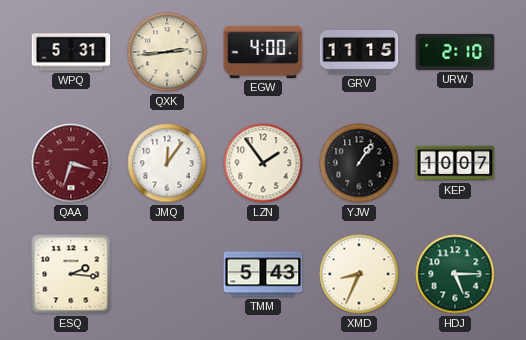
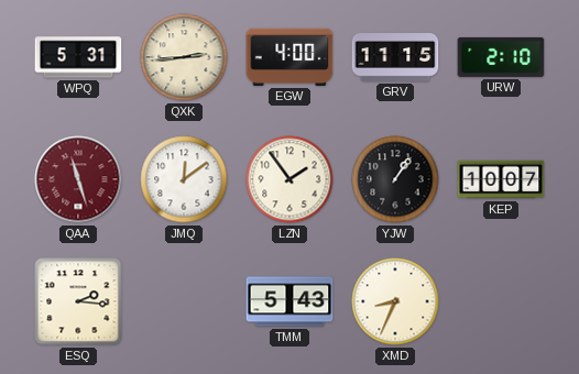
QAA: 3:33 -> 11:27 (78, 179)
JMQ: 12:06 -> 12:09 (184, 179)
HDJ: 5:15 -> none (455, 274)
